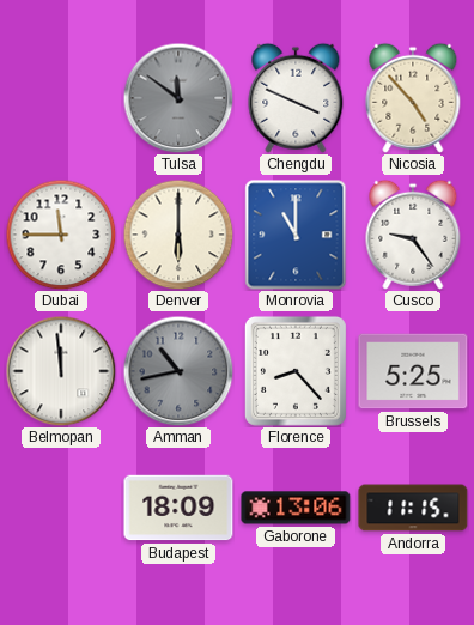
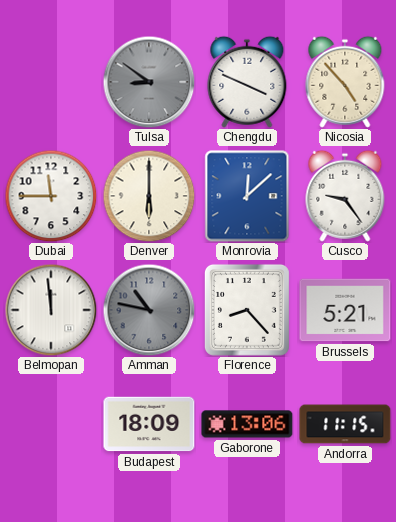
Tulsa: 11:51 -> 8:51 (149, 82)
Monrovia: 11:00 -> 12:08 (247, 196)
Amman: 10:43 -> 10:47 (149, 310)
Brussels: 5:25 -> 5:21 (345, 310)
